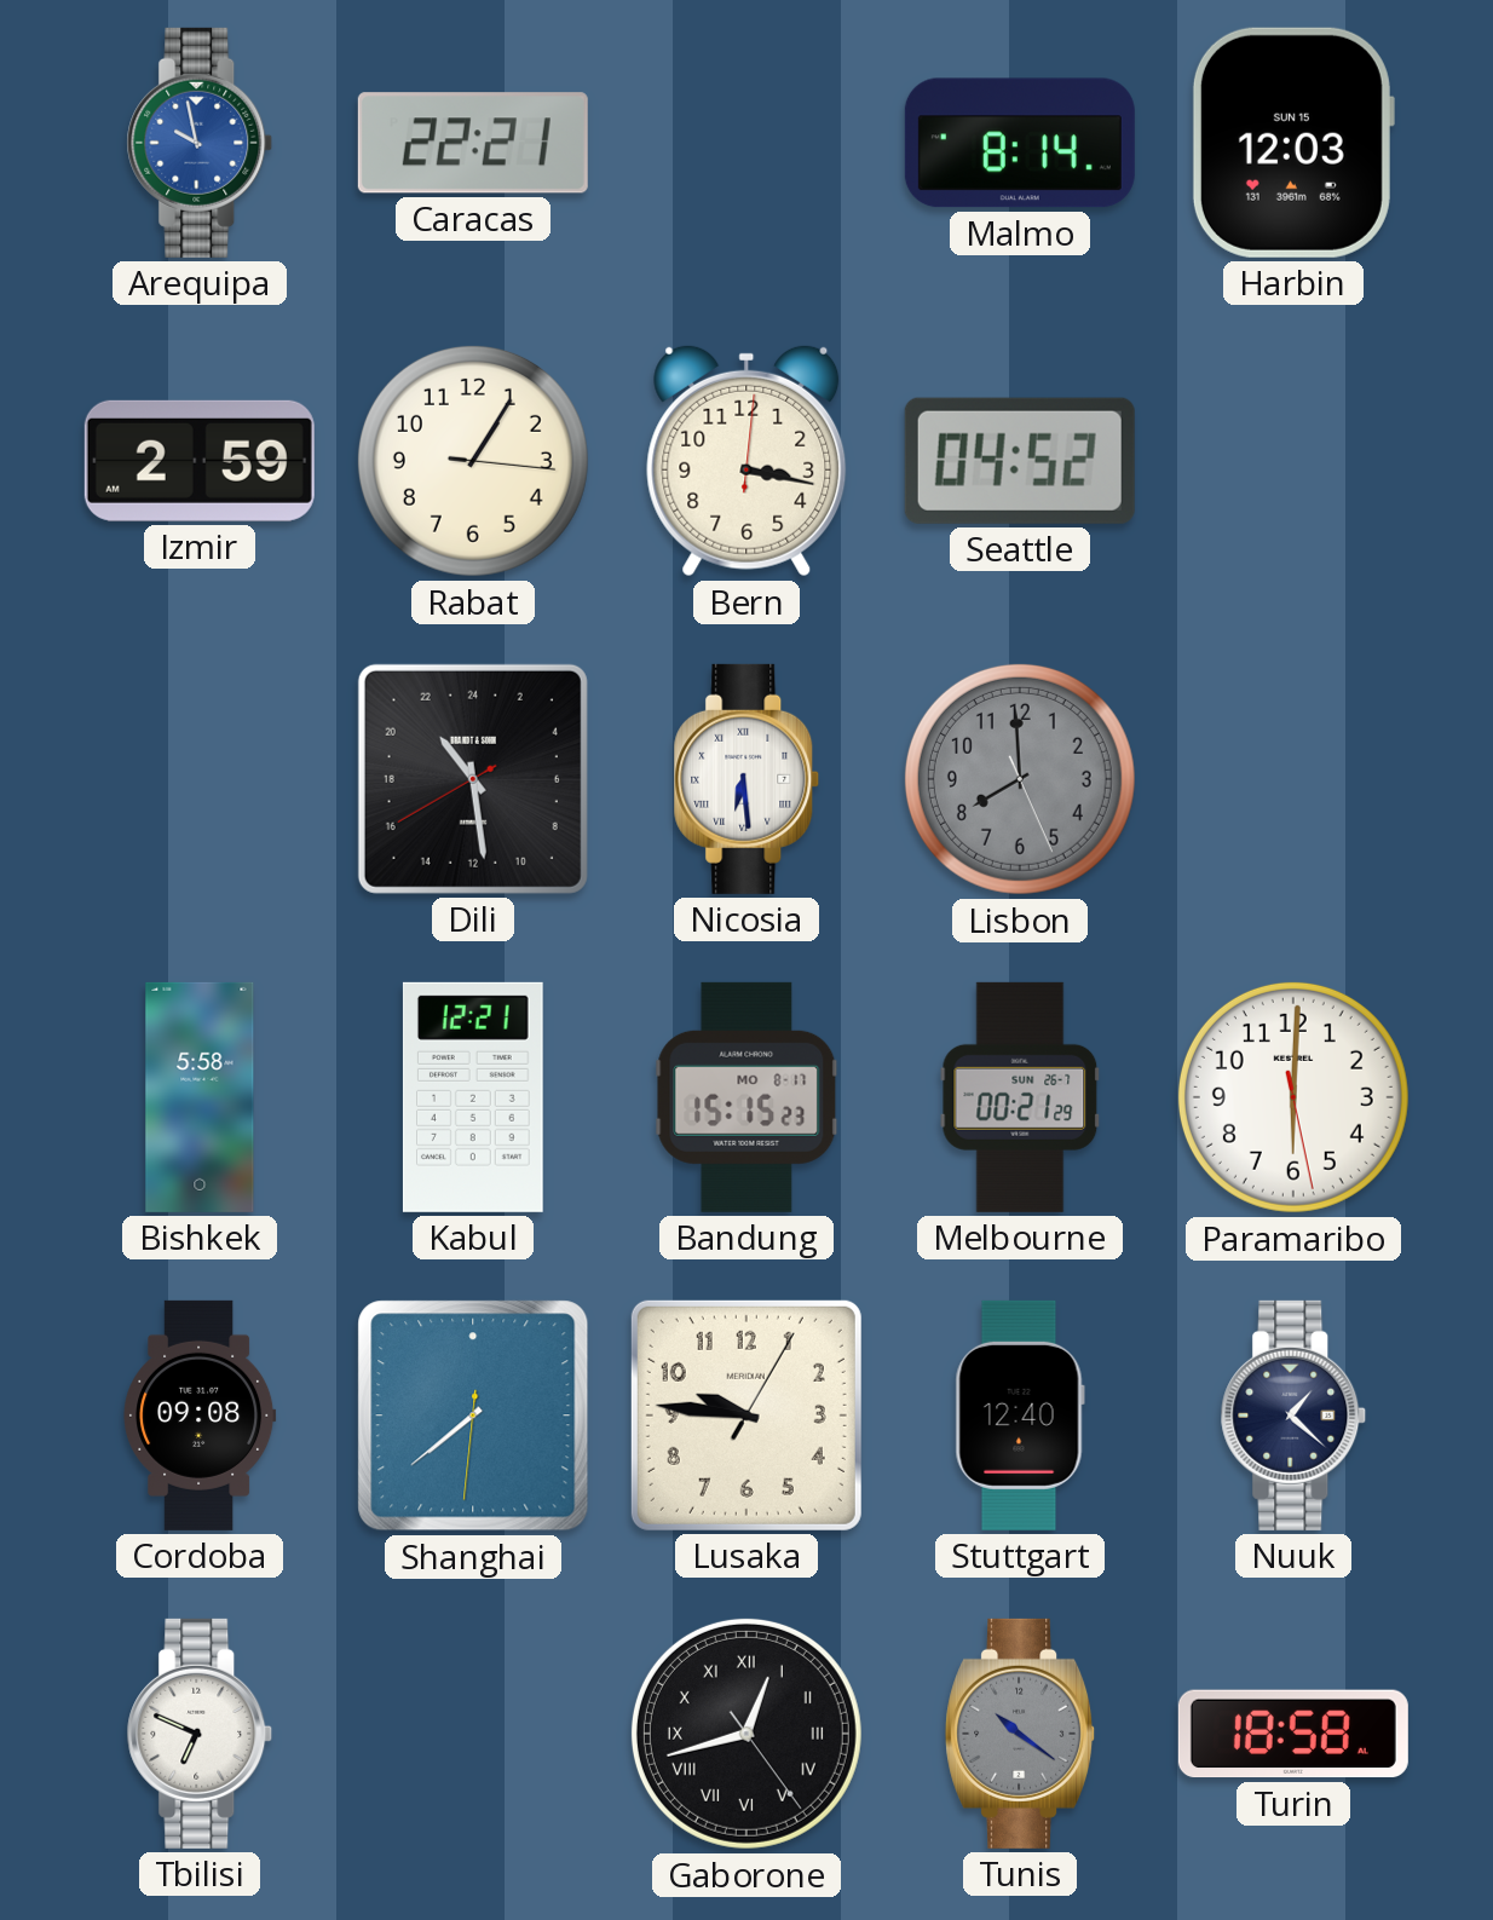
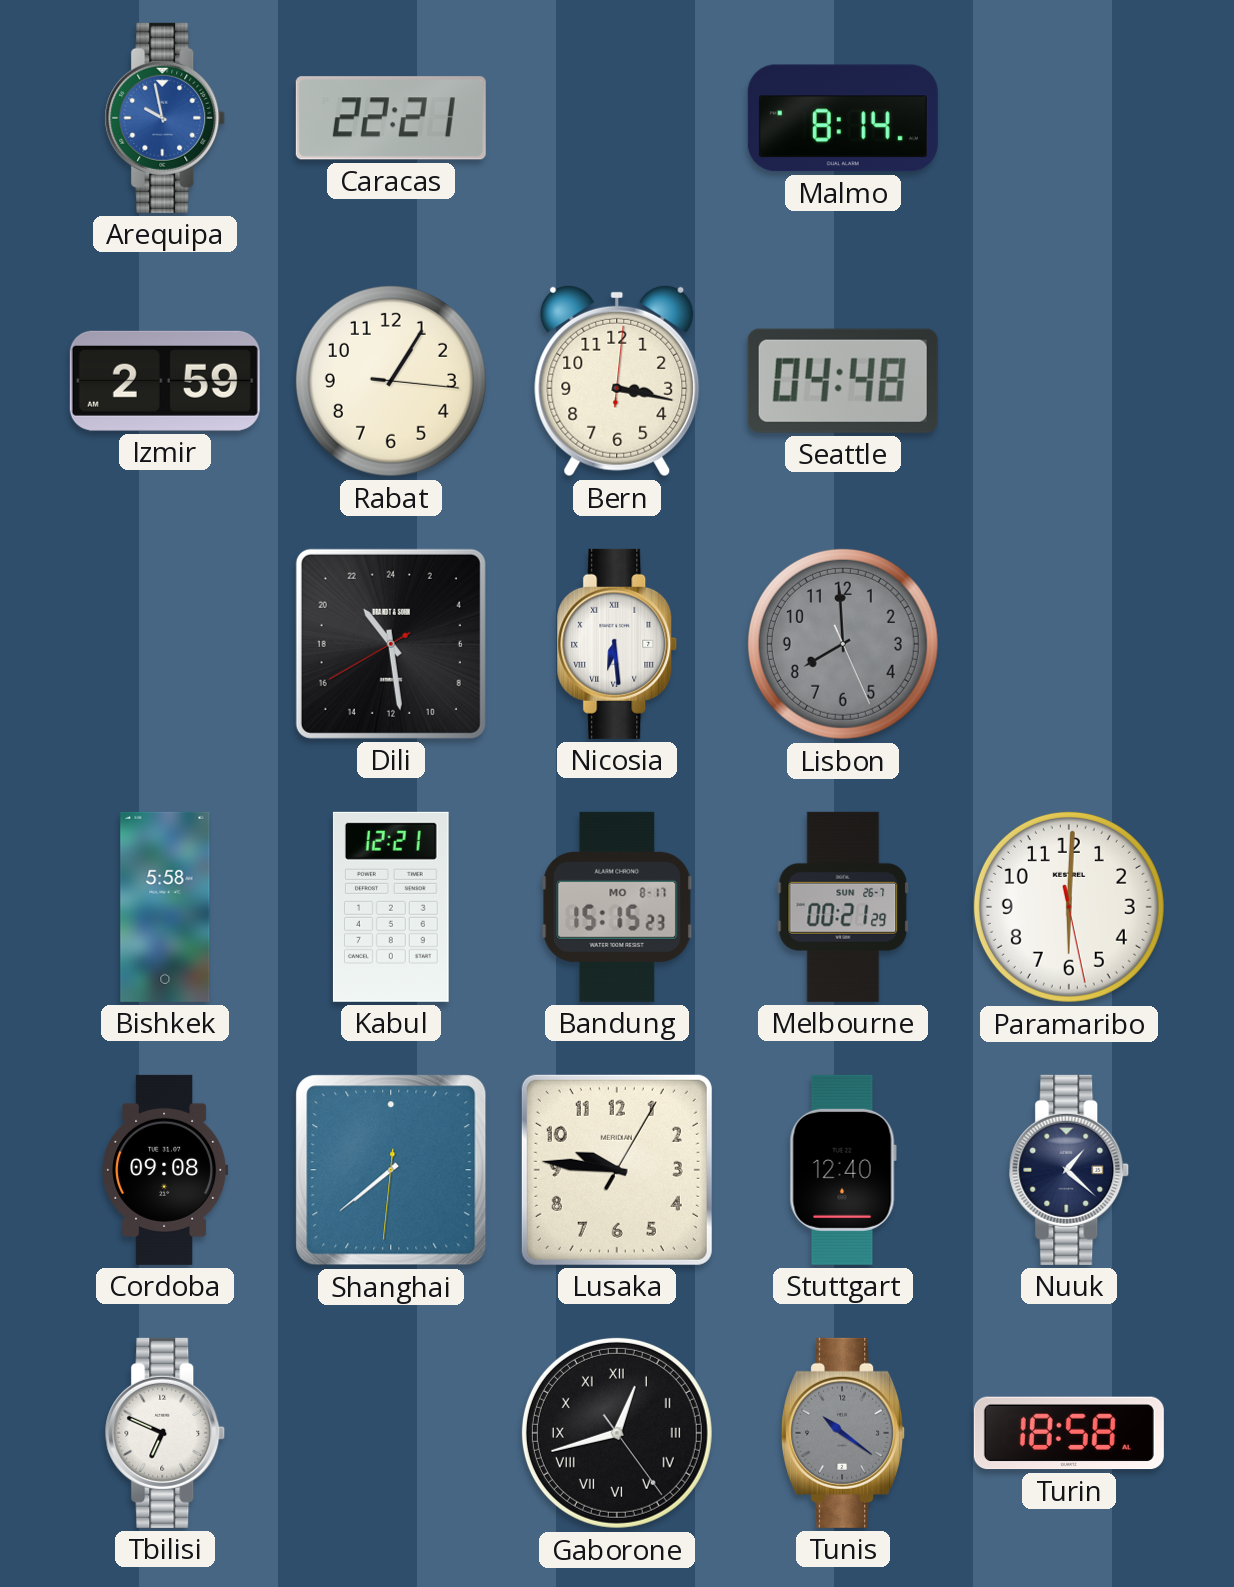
Harbin: 12:03 -> none (1292, 143)
Seattle: 04:52 -> 04:48 (843, 381)
